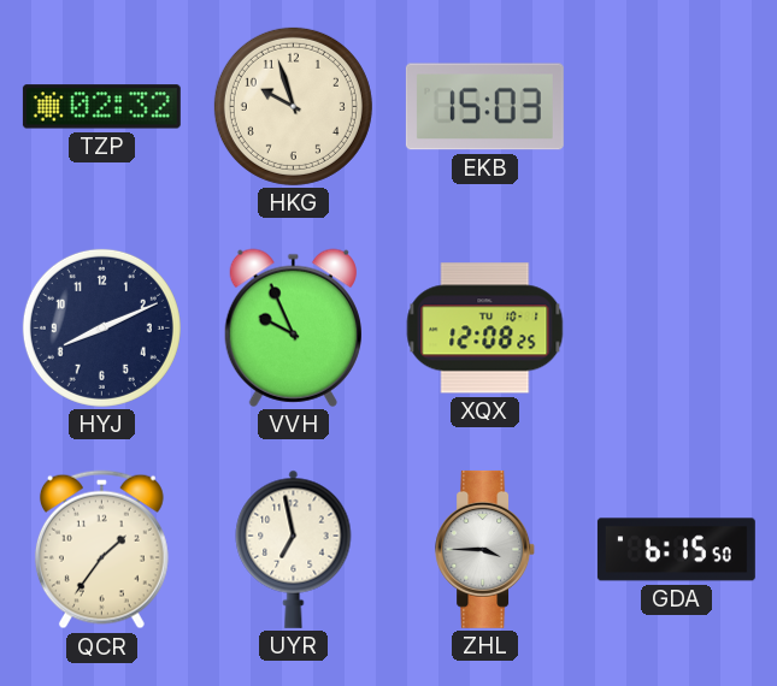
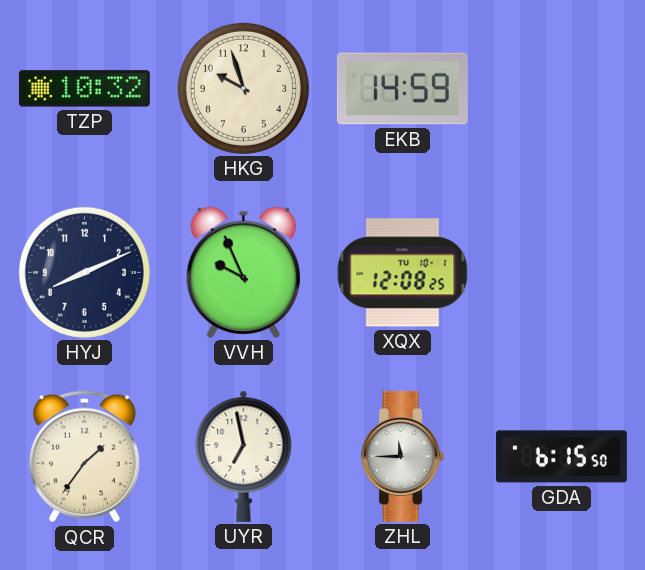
TZP: 02:32 -> 10:32 (84, 89)
EKB: 15:03 -> 14:59 (402, 89)
ZHL: 3:45 -> 11:45 (403, 456)
